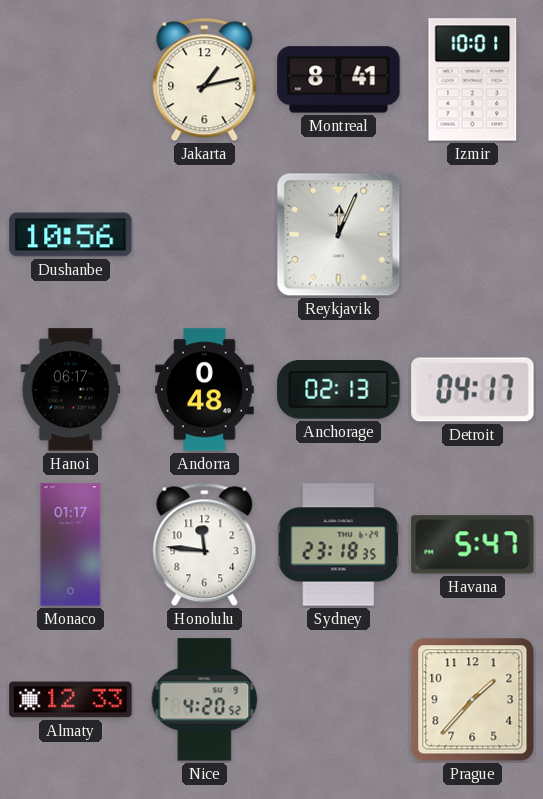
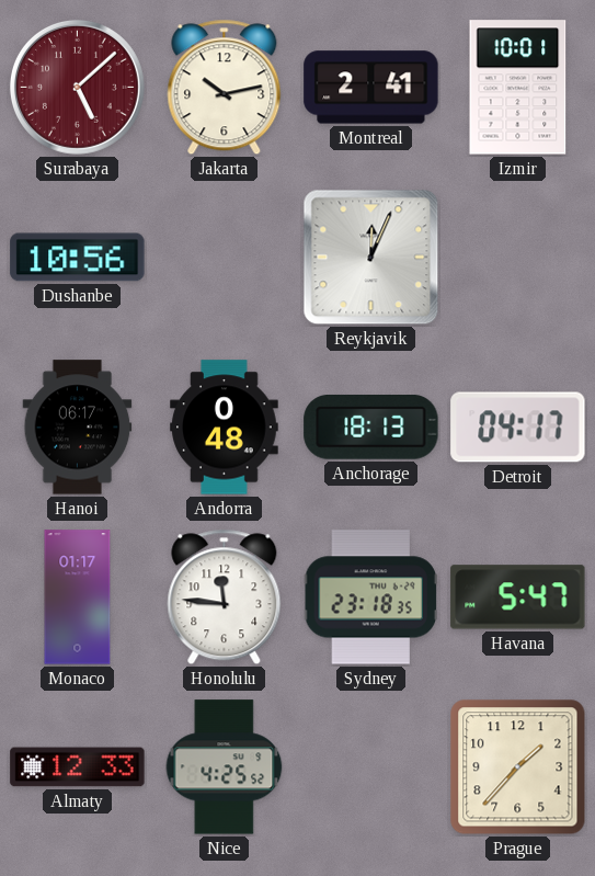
Surabaya: none -> 5:08 (77, 87)
Jakarta: 1:13 -> 10:13 (225, 88)
Montreal: 8:41 -> 2:41 (371, 88)
Anchorage: 02:13 -> 18:13 (371, 428)
Nice: 4:20 -> 4:25 (225, 767)
